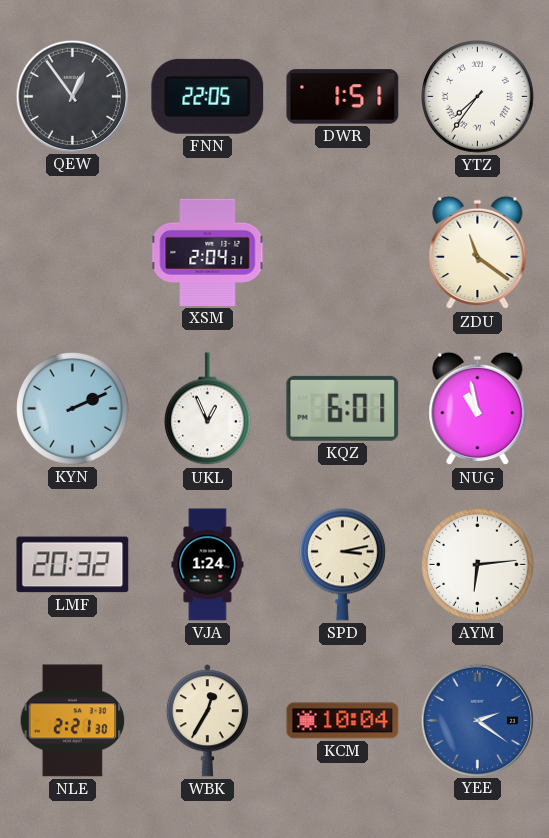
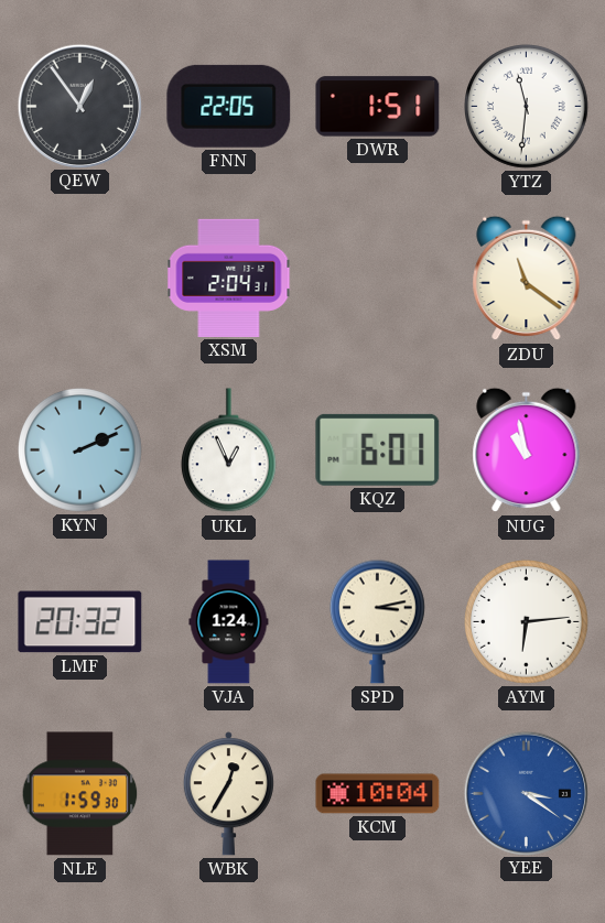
YTZ: 7:36 -> 11:31 (527, 107)
NLE: 2:21 -> 1:59 (80, 794)
YEE: 2:21 -> 3:21 (526, 793)
